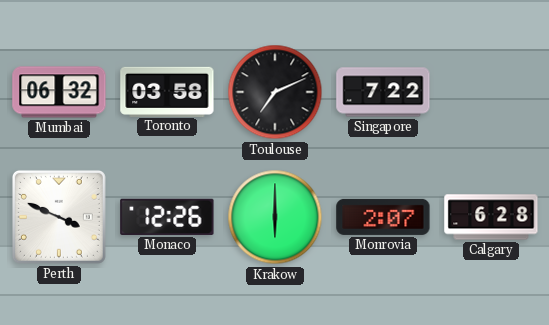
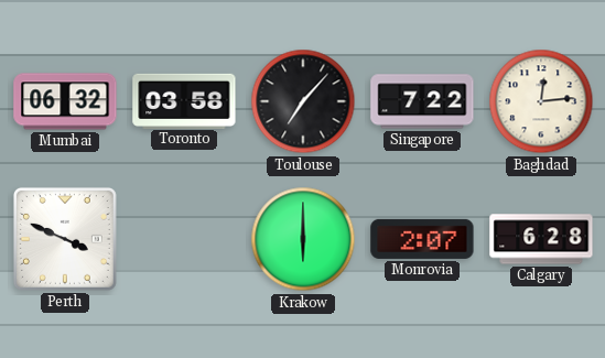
Toulouse: 7:11 -> 7:07 (303, 101)
Baghdad: none -> 12:14 (541, 101)
Monaco: 12:26 -> none (167, 217)
